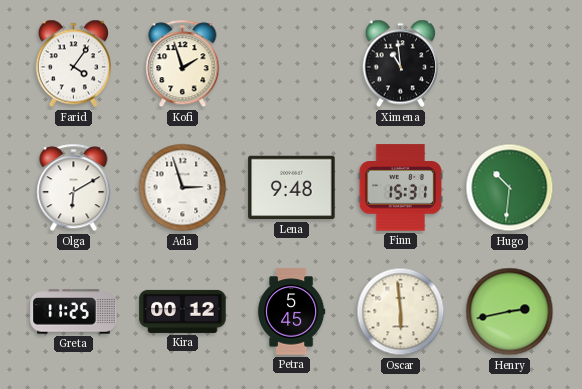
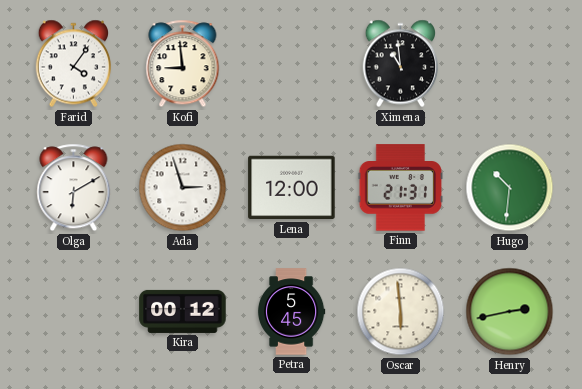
Kofi: 1:57 -> 8:59 (183, 64)
Lena: 9:48 -> 12:00 (292, 188)
Finn: 15:31 -> 21:31 (401, 188)
Greta: 11:25 -> none (74, 312)
